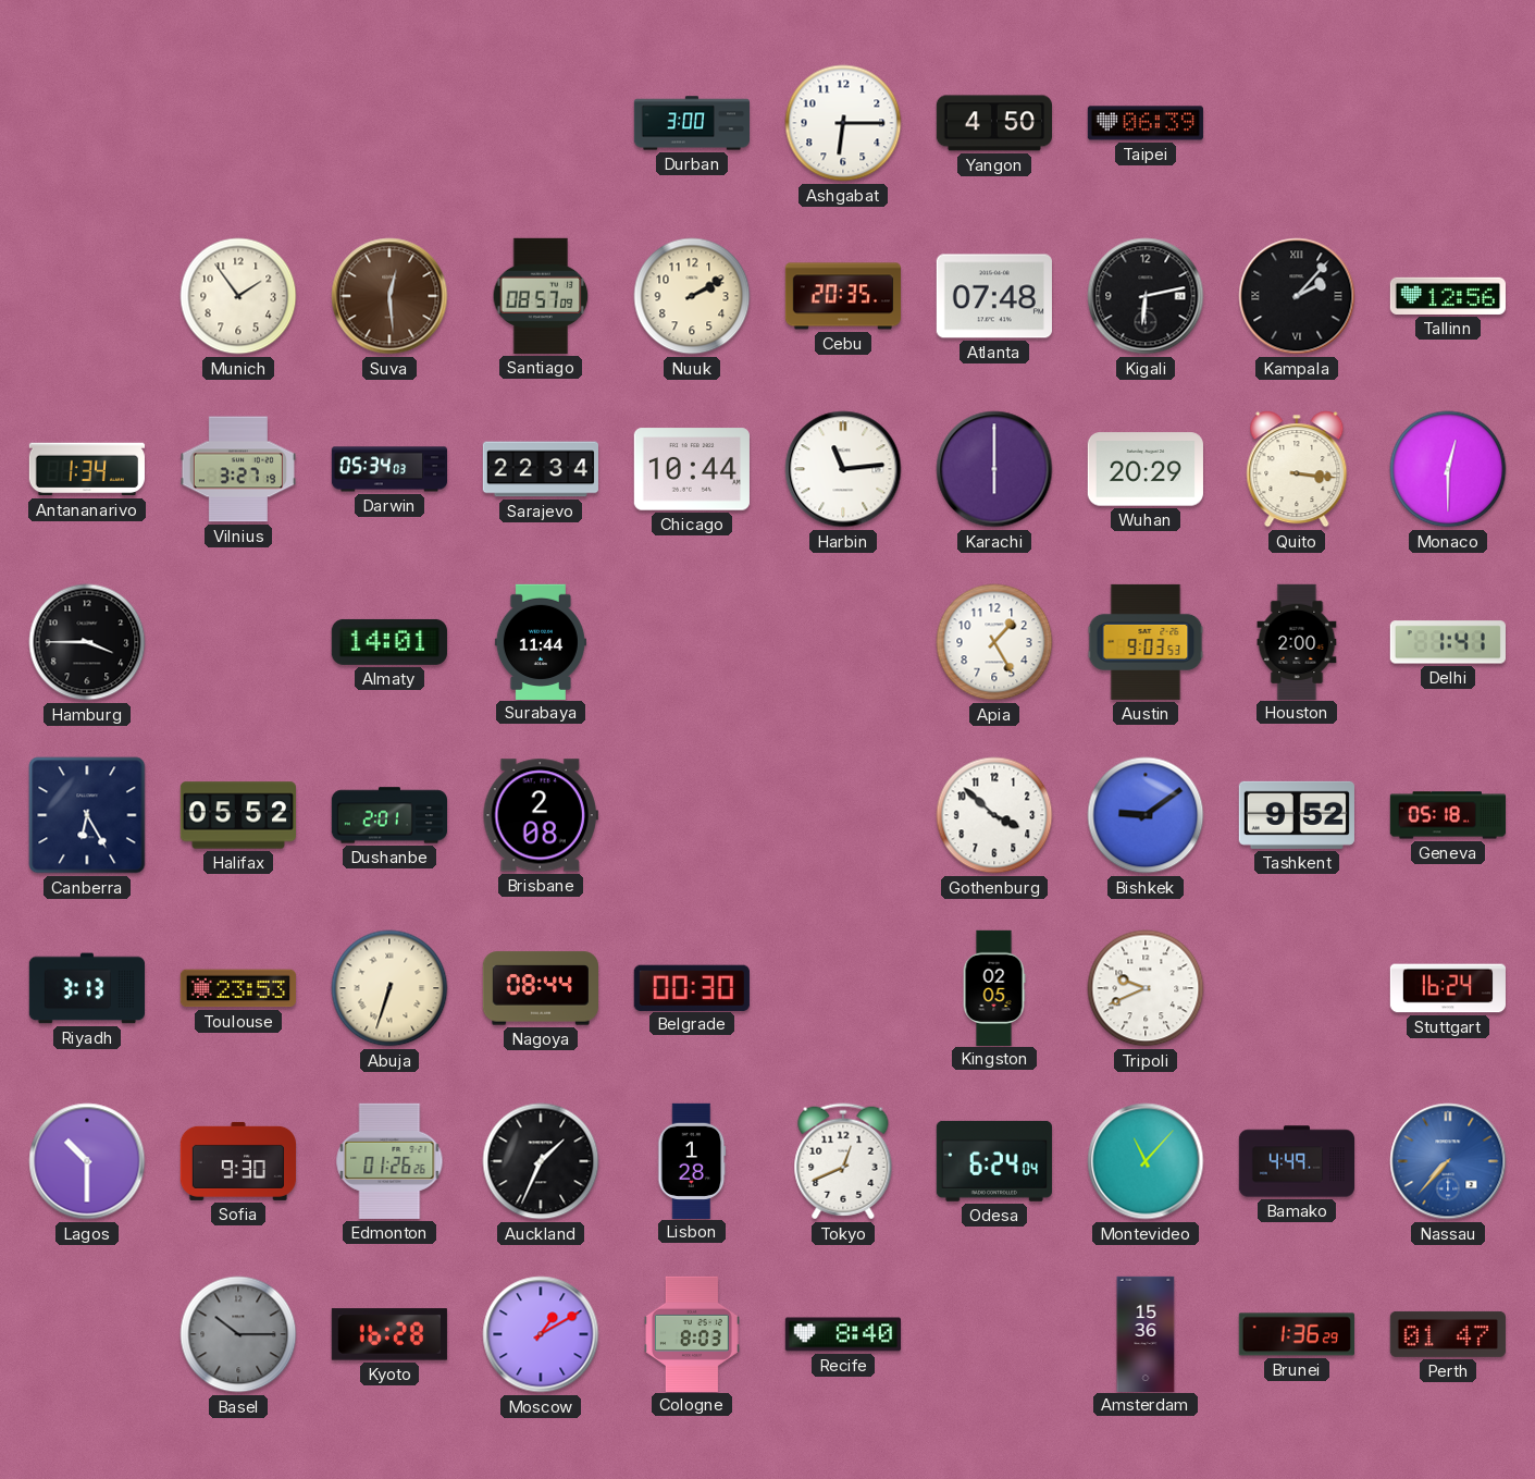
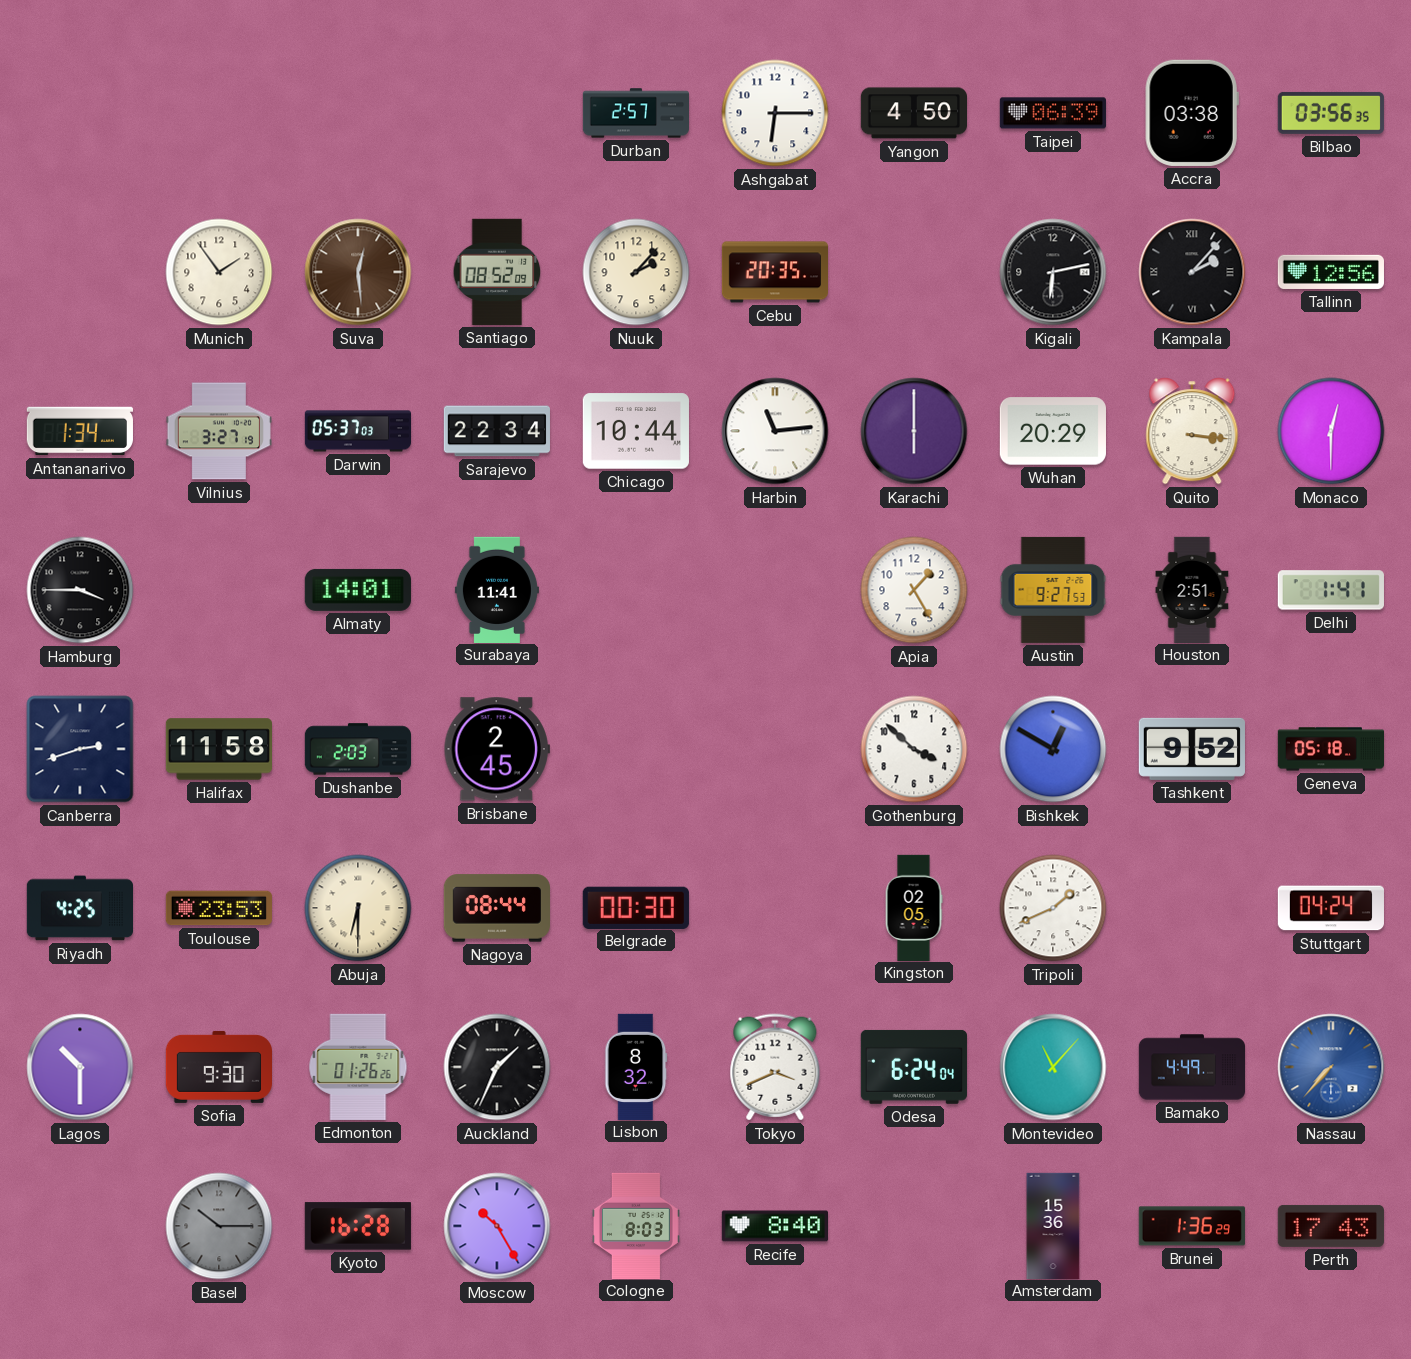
Durban: 3:00 -> 2:57 (635, 113)
Accra: none -> 03:38 (1192, 113)
Bilbao: none -> 03:56 (1331, 113)
Santiago: 08:57 -> 08:52 (497, 272)
Nuuk: 2:10 -> 2:07 (636, 272)
Atlanta: 07:48 -> none (994, 296)
Darwin: 05:34 -> 05:37 (357, 431)
Surabaya: 11:44 -> 11:41 (497, 589)
Austin: 9:03 -> 9:27 (1053, 590)
Houston: 2:00 -> 2:51 (1192, 589)
Canberra: 6:25 -> 2:42 (80, 749)
Halifax: 05:52 -> 11:58 (218, 749)
Dushanbe: 2:01 -> 2:03 (357, 749)
Brisbane: 2:08 -> 2:45 (497, 749)
Bishkek: 9:09 -> 12:50 (1053, 749)
Riyadh: 3:13 -> 4:25 (79, 908)
Abuja: 6:33 -> 6:30 (358, 908)
Tripoli: 9:41 -> 1:41 (1053, 908)
Stuttgart: 16:24 -> 04:24 (1330, 908)
Lisbon: 1:28 -> 8:32 (636, 1066)
Tokyo: 12:41 -> 3:41 (775, 1067)
Moscow: 1:10 -> 10:25 (497, 1226)
Perth: 01:47 -> 17:43 (1331, 1226)
